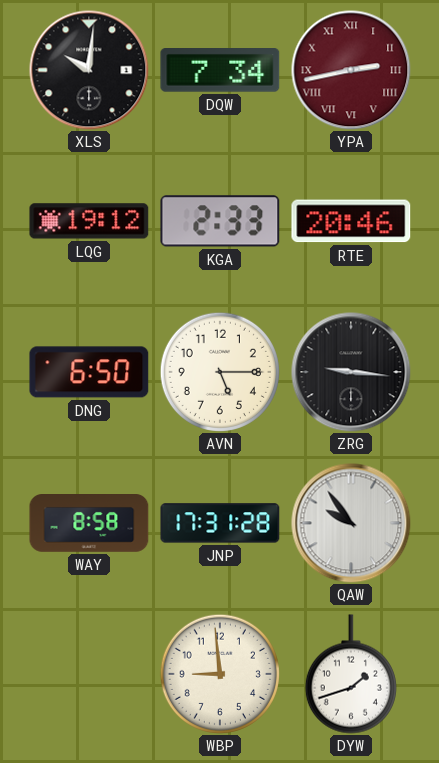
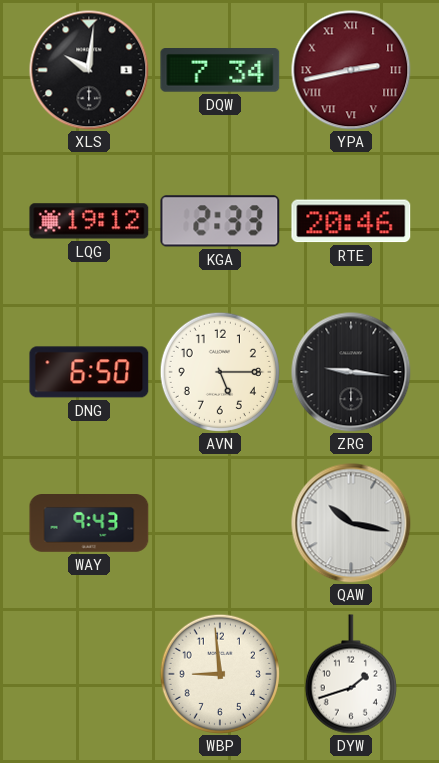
WAY: 8:58 -> 9:43 (89, 524)
JNP: 17:31 -> none (220, 523)
QAW: 9:54 -> 10:17 (351, 523)
